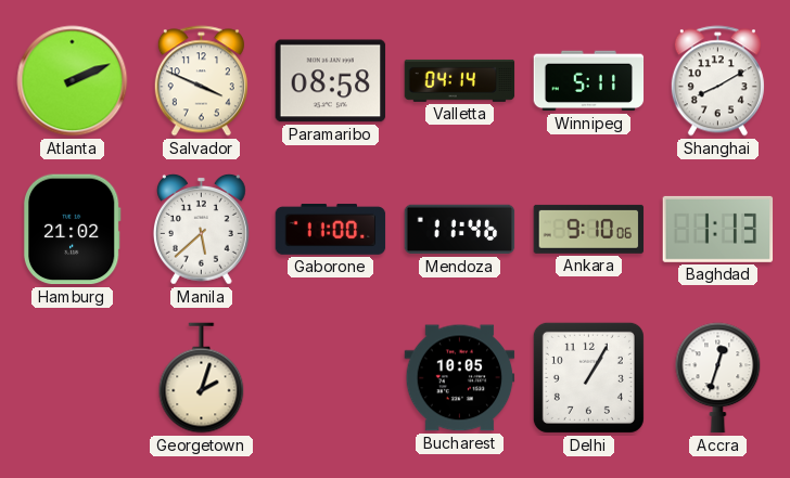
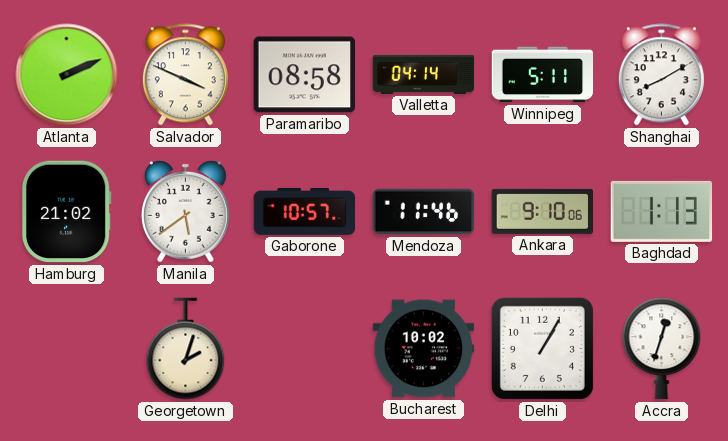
Manila: 5:38 -> 5:39 (185, 211)
Gaborone: 11:00 -> 10:57 (305, 211)
Bucharest: 10:05 -> 10:02 (424, 349)
